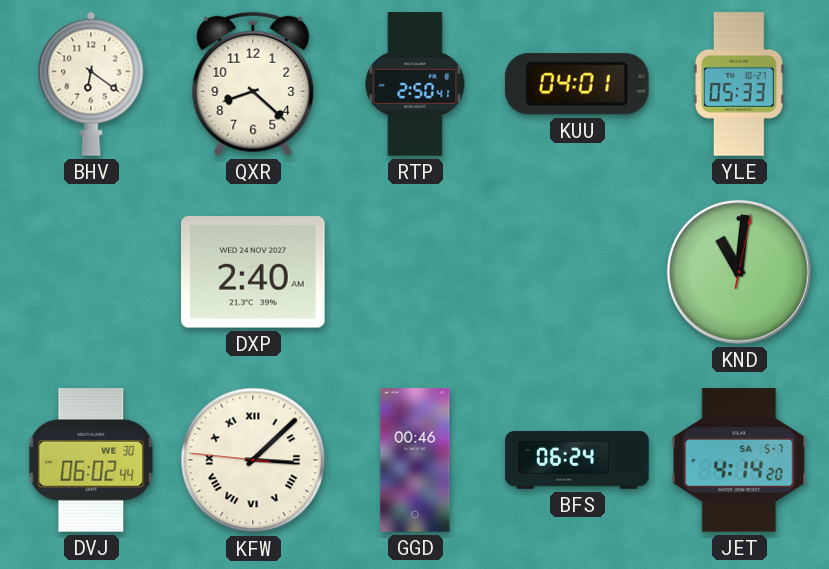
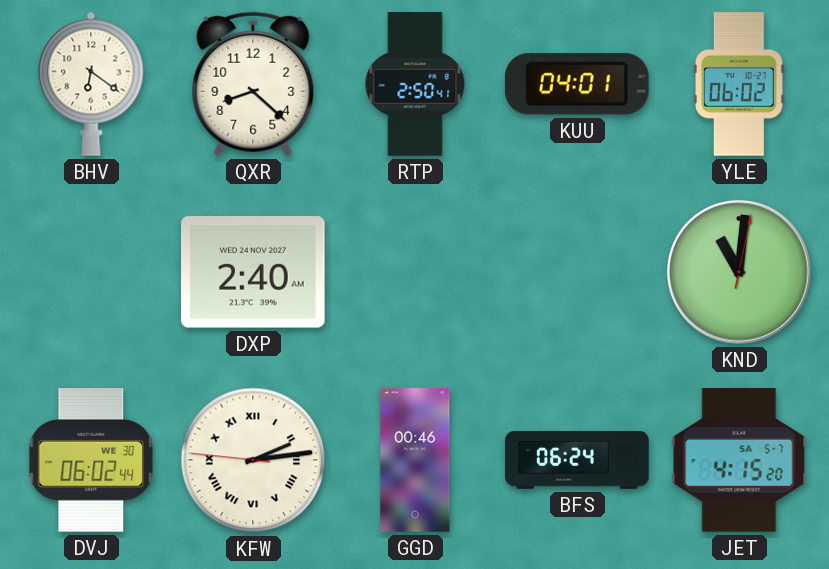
YLE: 05:33 -> 06:02 (739, 84)
KFW: 3:07 -> 2:13 (253, 460)
JET: 4:14 -> 4:15 (739, 460)
